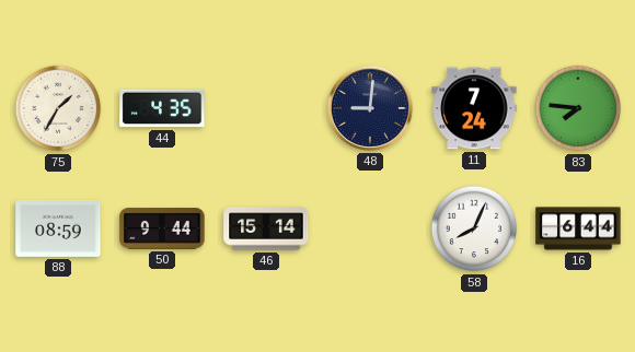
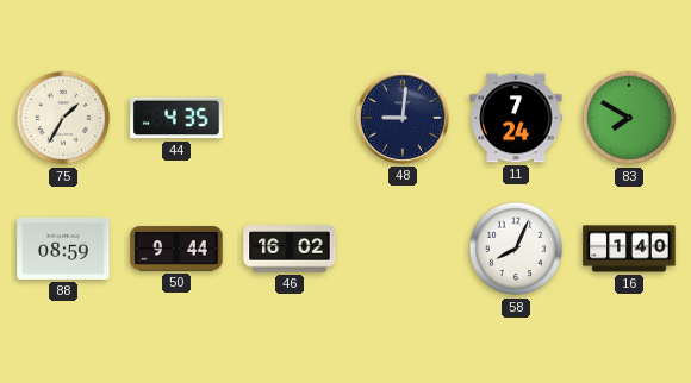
83: 7:46 -> 7:50 (629, 118)
46: 15:14 -> 16:02 (290, 249)
16: 6:44 -> 1:40 (629, 249)
